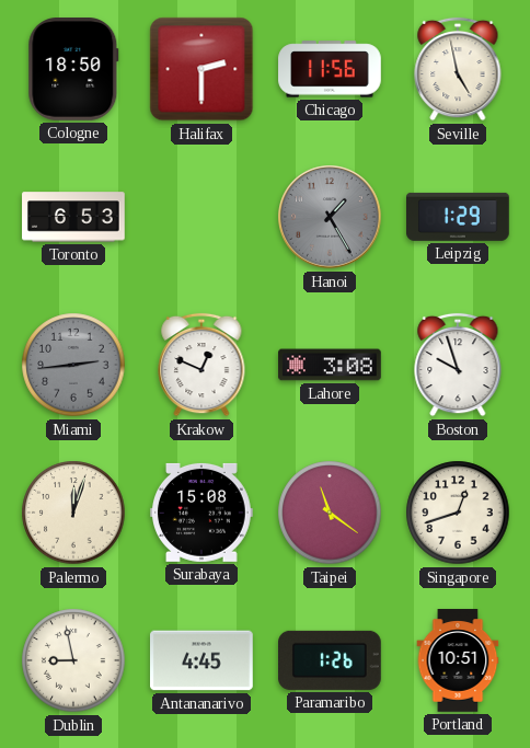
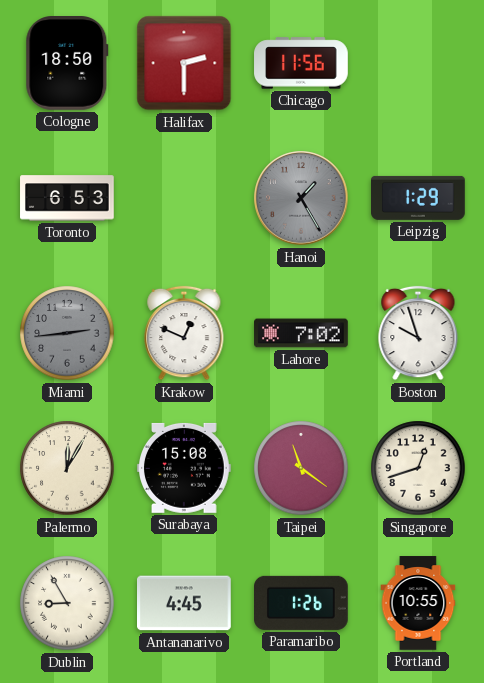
Seville: 4:58 -> none (458, 69)
Lahore: 3:08 -> 7:02 (301, 333)
Palermo: 12:03 -> 12:05 (67, 468)
Dublin: 8:58 -> 8:55 (67, 603)
Portland: 10:51 -> 10:55 (418, 603)
